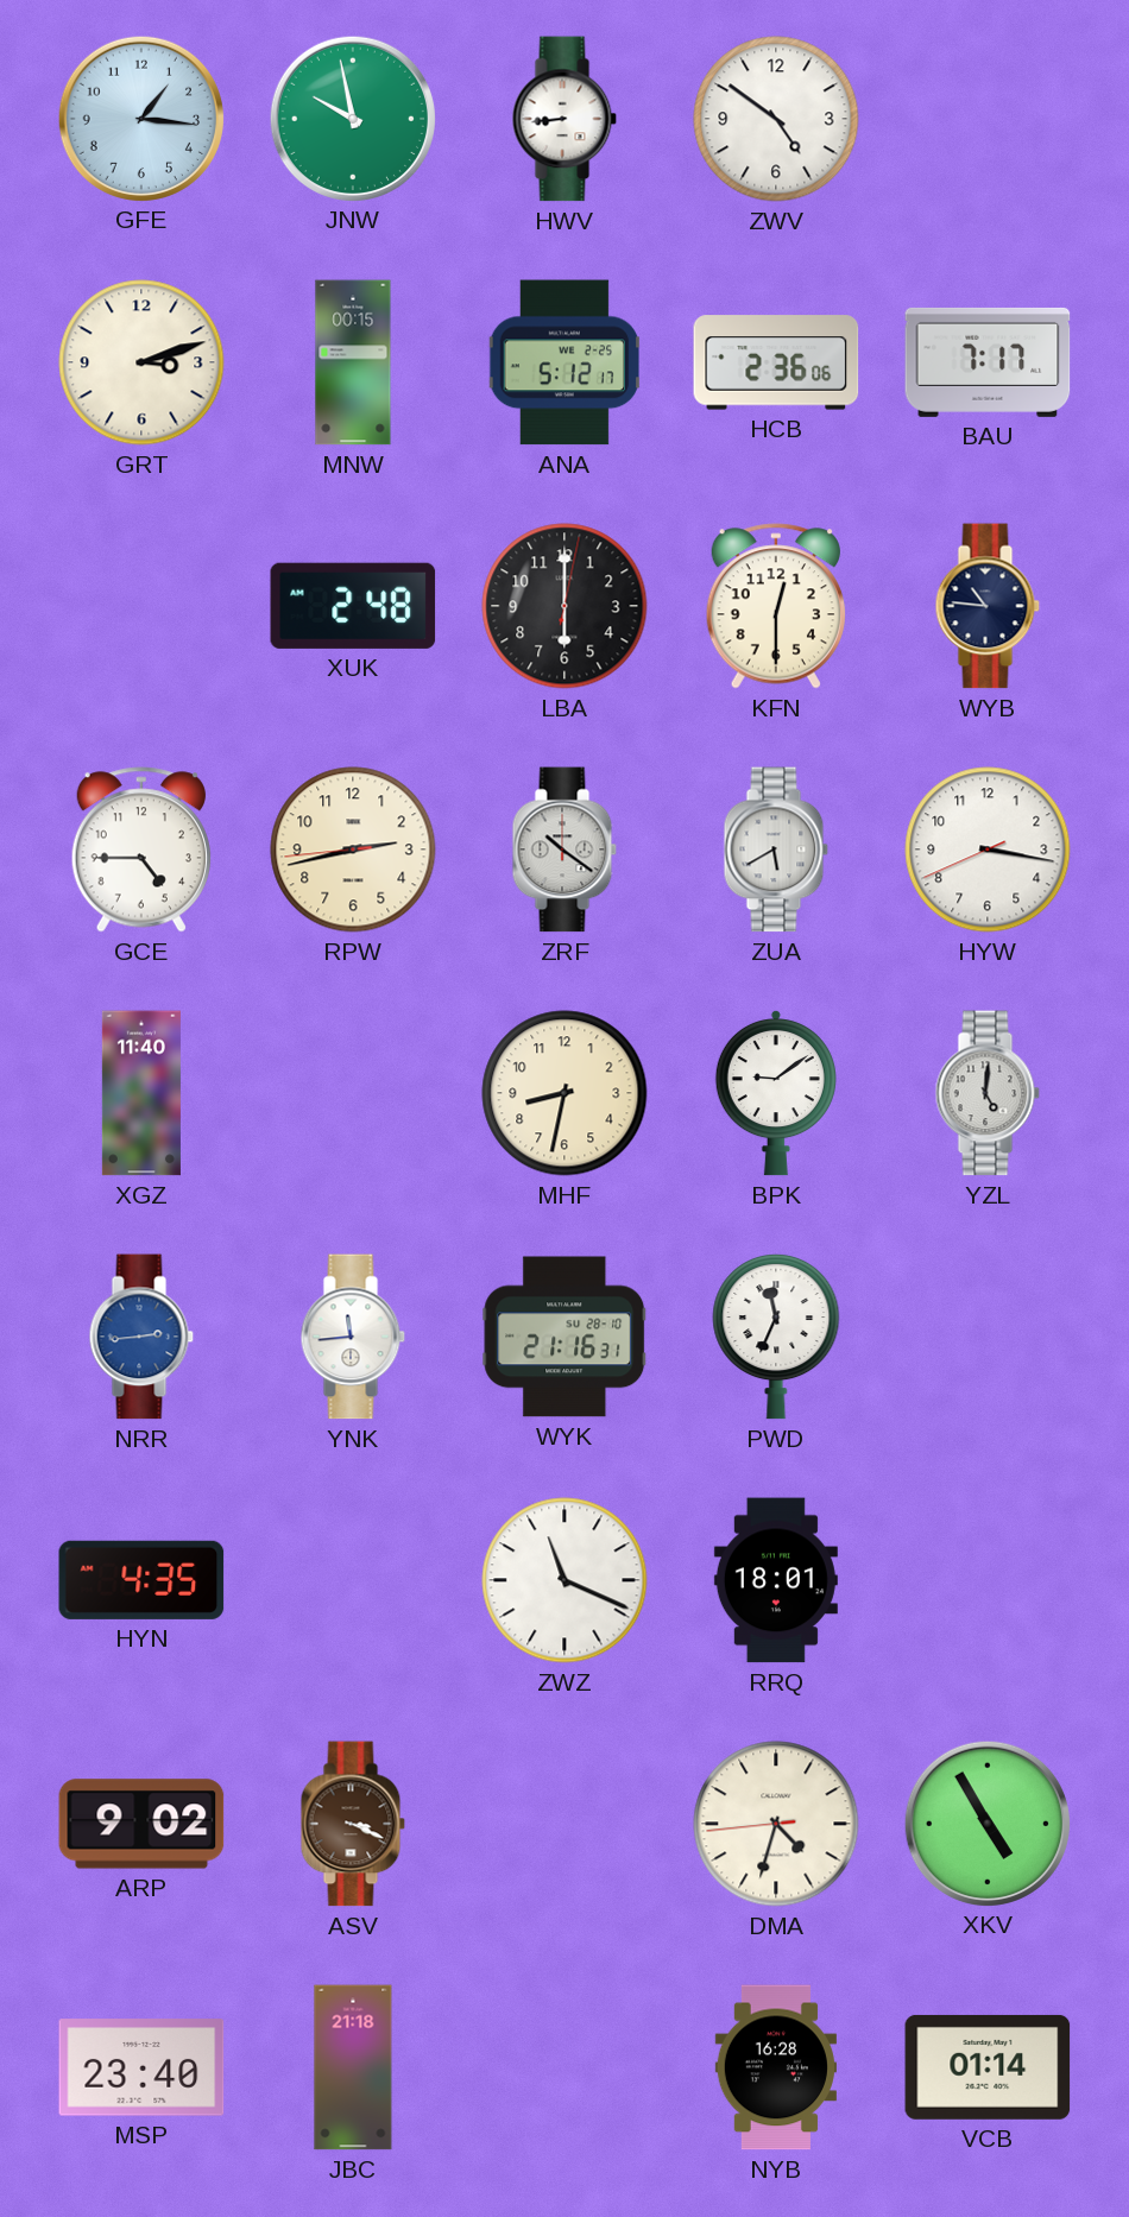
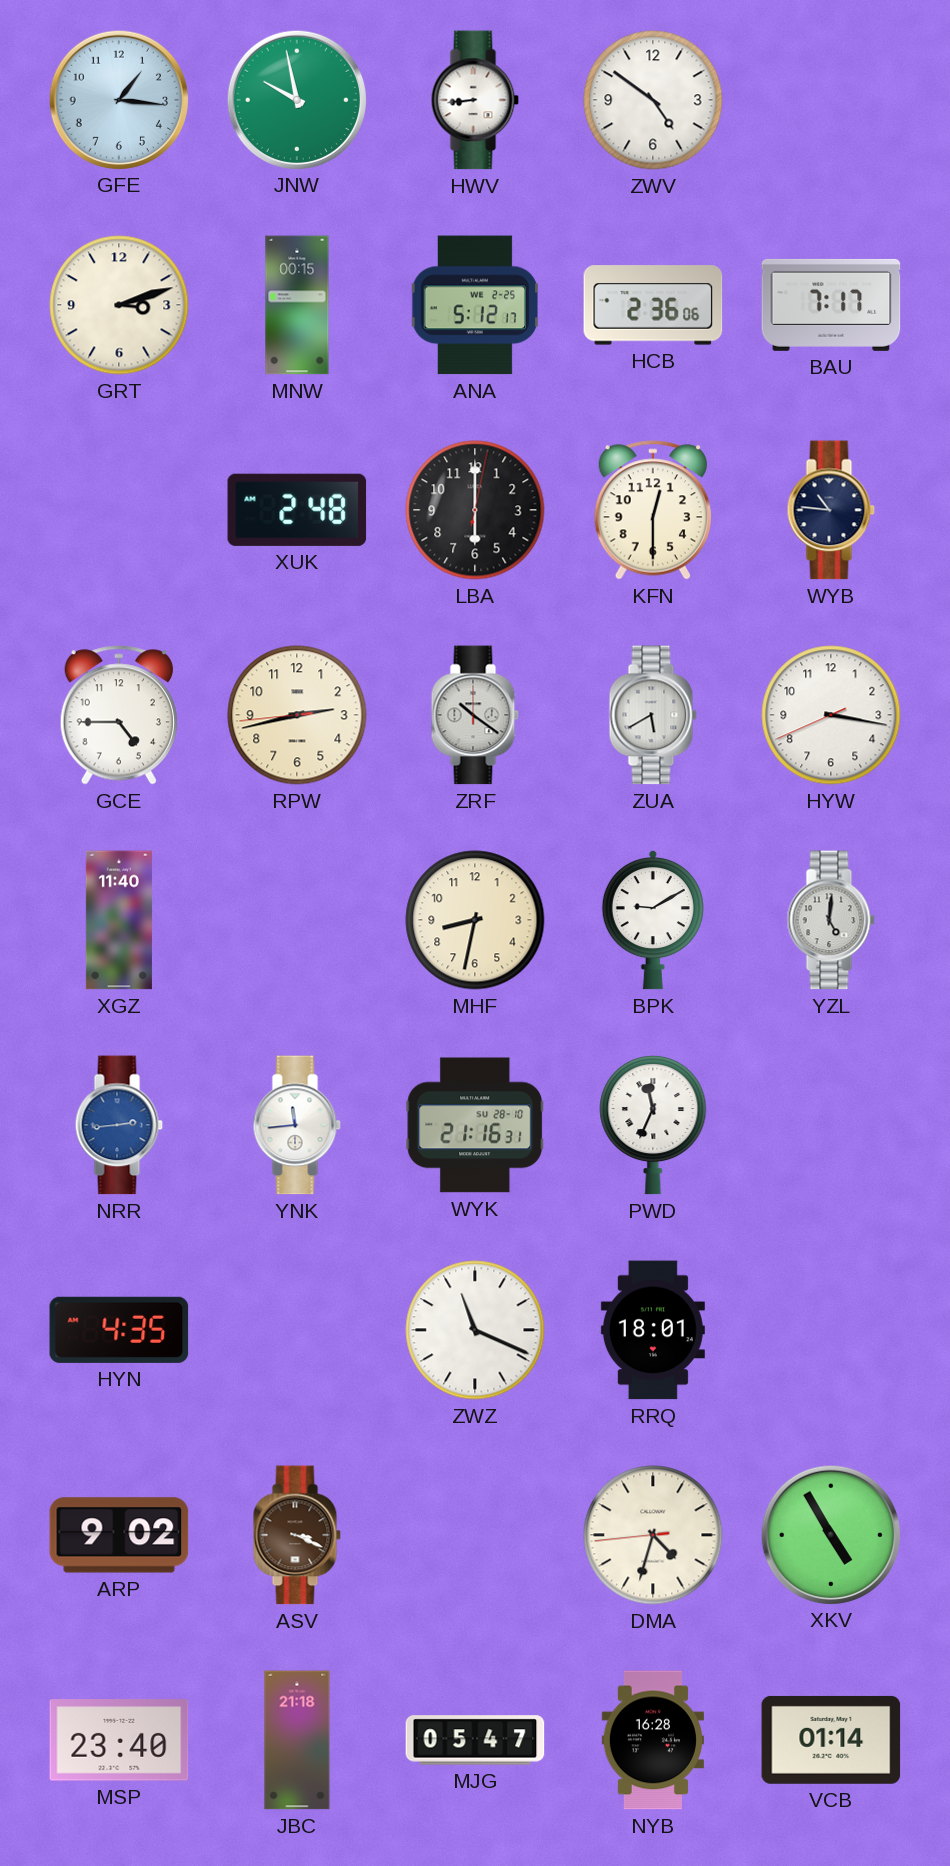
BPK: 9:09 -> 9:10 (653, 920)
MJG: none -> 05:47 (475, 1740)
